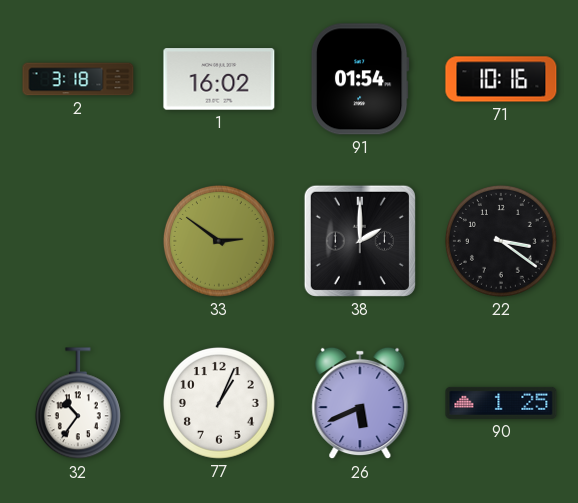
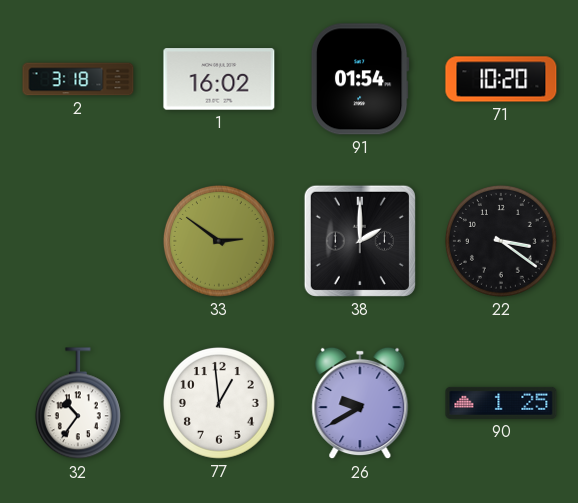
71: 10:16 -> 10:20 (501, 79)
77: 1:04 -> 12:59 (219, 403)
26: 5:41 -> 9:40 (360, 403)
